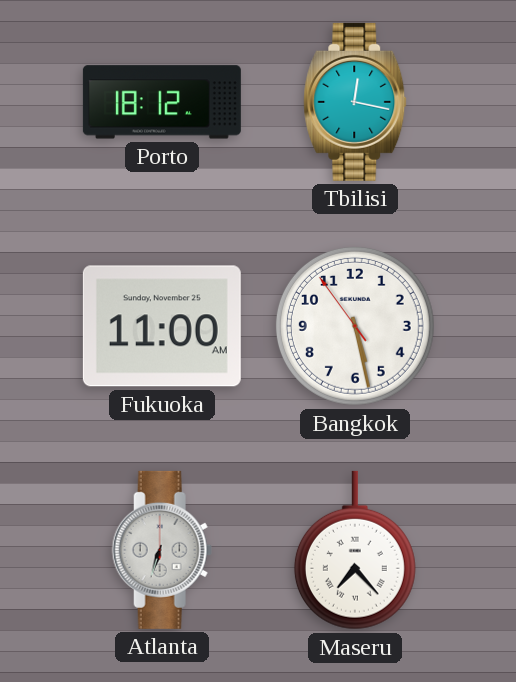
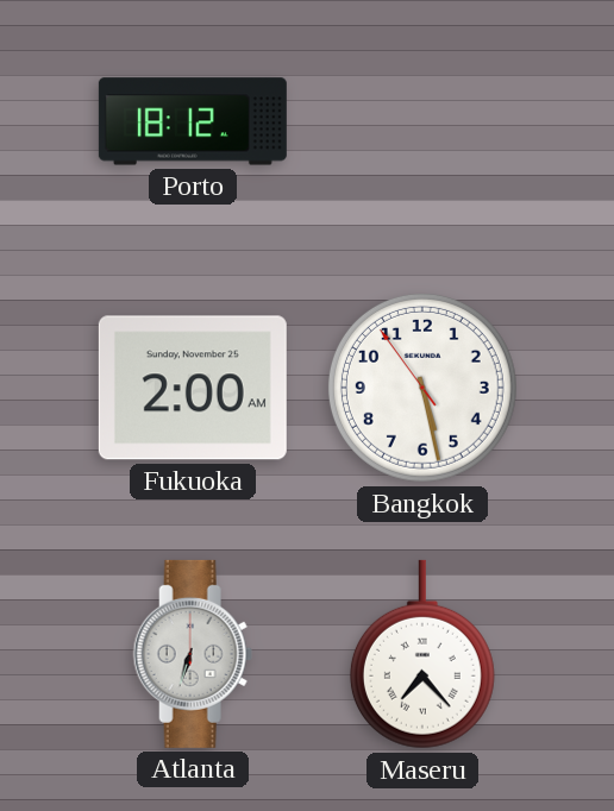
Tbilisi: 12:17 -> none (355, 102)
Fukuoka: 11:00 -> 2:00 (193, 388)
